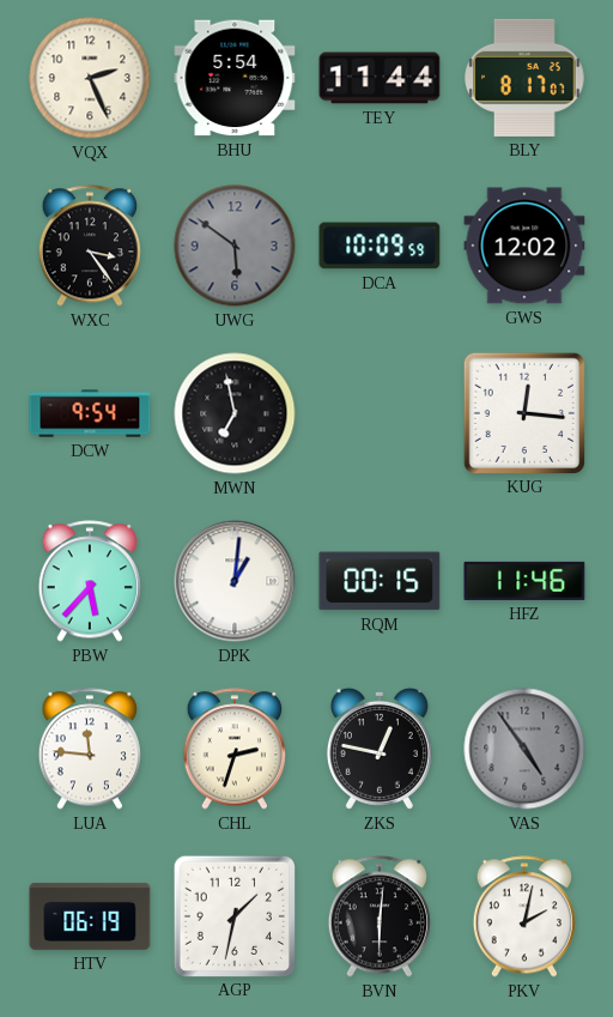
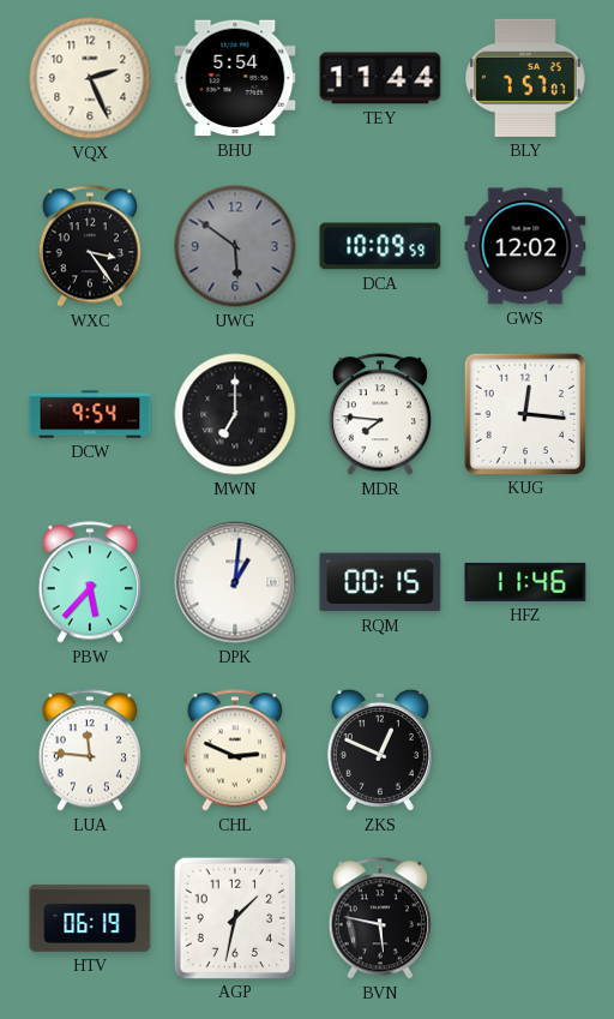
BLY: 8:17 -> 7:57 (526, 78)
MWN: 6:58 -> 7:00 (235, 414)
MDR: none -> 7:46 (380, 414)
CHL: 2:33 -> 2:49 (235, 750)
ZKS: 12:47 -> 12:49 (380, 750)
VAS: 4:54 -> none (524, 749)
BVN: 6:01 -> 5:47 (380, 918)
PKV: 2:02 -> none (524, 916)
